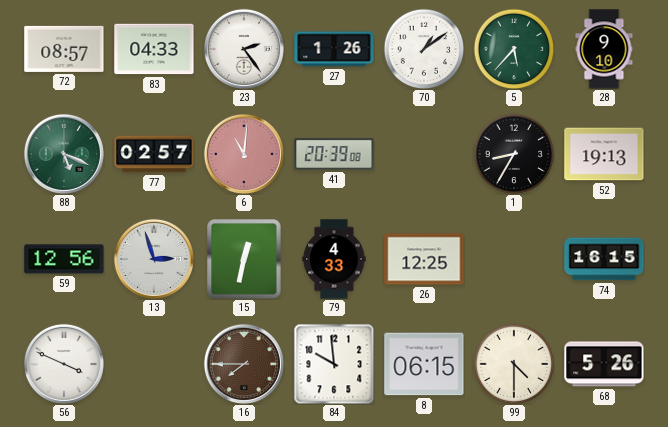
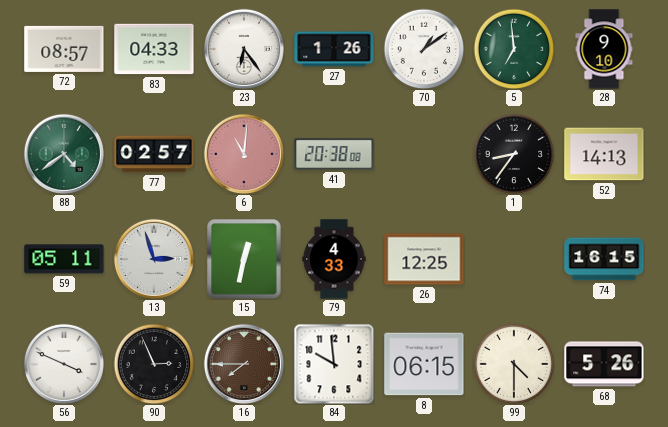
23: 2:24 -> 6:24 (244, 49)
5: 5:37 -> 6:59 (514, 49)
88: 5:19 -> 4:39 (64, 154)
41: 20:39 -> 20:38 (334, 154)
1: 8:35 -> 8:36 (514, 154)
52: 19:13 -> 14:13 (604, 154)
59: 12:56 -> 05:11 (64, 259)
90: none -> 2:56 (154, 364)
